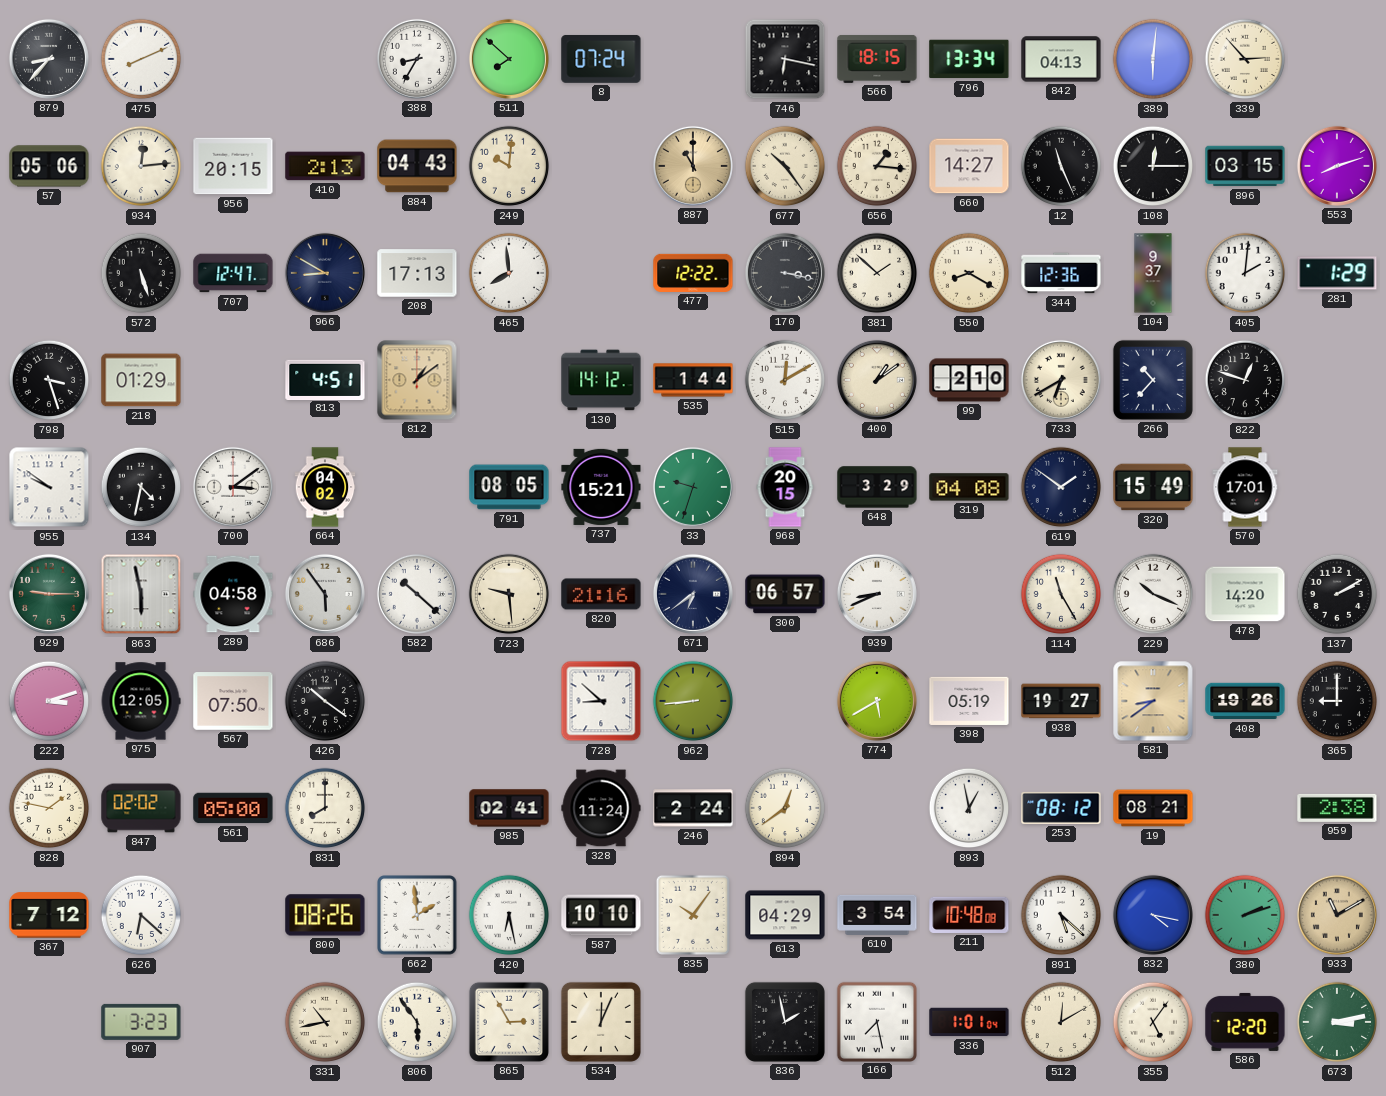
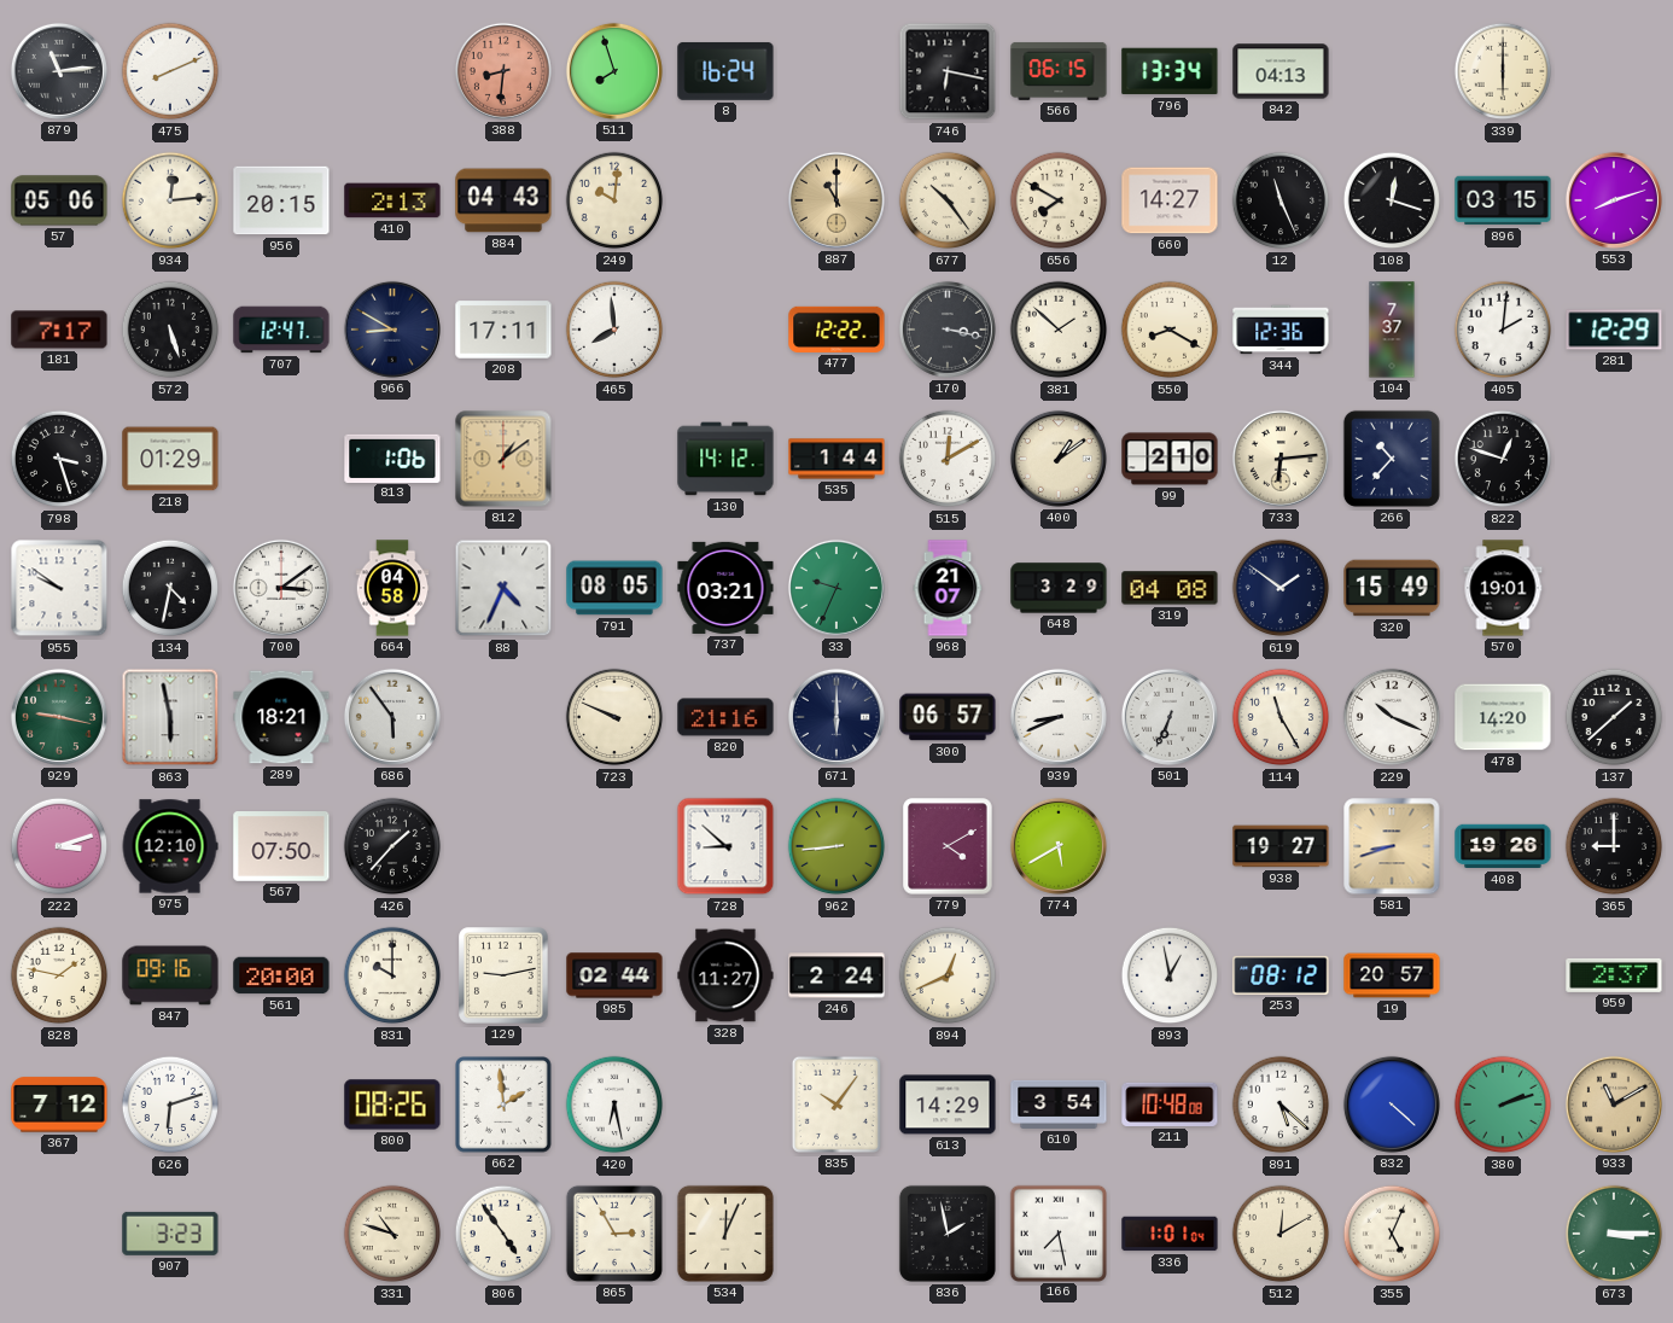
879: 8:37 -> 11:14 (59, 71)
388: 8:35 -> 8:31 (503, 71)
388 dial: white -> salmon (503, 71)
511: 7:52 -> 7:57 (614, 71)
8: 07:24 -> 16:24 (725, 71)
566: 18:15 -> 06:15 (1059, 71)
389: 6:01 -> none (1153, 59)
339: 2:53 -> 6:00 (1503, 71)
656: 1:16 -> 7:50 (1059, 200)
108: 12:15 -> 12:18 (1392, 200)
181: none -> 7:17 (59, 330)
208: 17:13 -> 17:11 (503, 330)
104: 9:37 -> 7:37 (1392, 330)
281: 1:29 -> 12:29 (1614, 330)
813: 4:51 -> 1:06 (392, 457)
733: 6:40 -> 6:14 (1281, 459)
664: 04:02 -> 04:58 (392, 588)
88: none -> 4:34 (503, 588)
737: 15:21 -> 03:21 (725, 588)
33: 9:33 -> 9:34 (836, 588)
968: 20:15 -> 21:07 (948, 588)
570: 17:01 -> 19:01 (1503, 588)
929: 9:15 -> 9:17 (59, 717)
289: 04:58 -> 18:21 (281, 717)
582: 10:22 -> none (417, 594)
723: 9:29 -> 9:49 (614, 717)
671: 6:39 -> 6:00 (836, 717)
501: none -> 6:34 (1170, 717)
137: 2:10 -> 1:38 (1614, 717)
975: 12:05 -> 12:10 (170, 846)
426: 10:21 -> 1:37 (392, 846)
779: none -> 4:10 (948, 846)
398: 05:19 -> none (969, 701)
581: 8:39 -> 8:42 (1392, 846)
847: 02:02 -> 09:16 (170, 975)
561: 05:00 -> 20:00 (281, 975)
831: 8:00 -> 10:00 (392, 975)
129: none -> 9:13 (503, 975)
985: 02:41 -> 02:44 (614, 975)
328: 11:24 -> 11:27 (725, 975)
894: 12:39 -> 12:41 (948, 975)
19: 08:21 -> 20:57 (1392, 975)
959: 2:38 -> 2:37 (1614, 975)
626: 6:22 -> 6:12 (170, 1105)
587: 10:10 -> none (601, 915)
613: 04:29 -> 14:29 (948, 1105)
832: 4:17 -> 4:22 (1392, 1105)
331: 10:43 -> 10:48 (392, 1234)
806: 5:54 -> 4:54 (503, 1234)
355: 5:06 -> 5:04 (1392, 1234)
586: 12:20 -> none (1245, 1022)
673: 3:13 -> 3:15 (1614, 1234)
